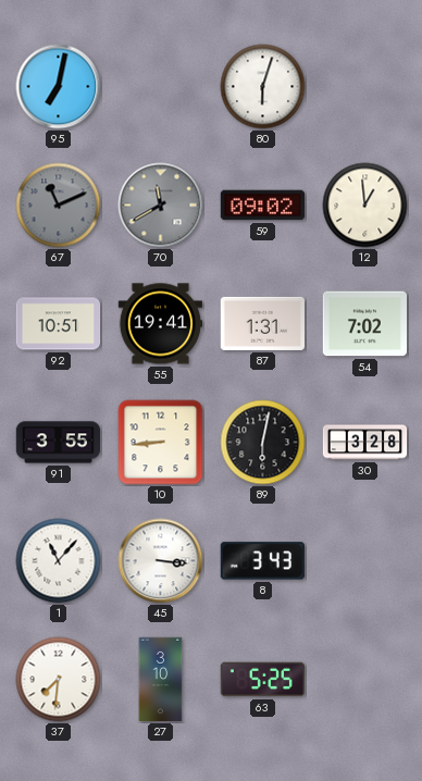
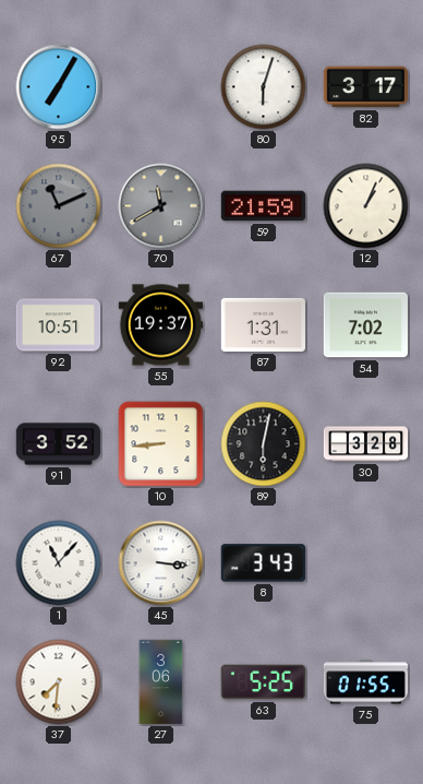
95: 7:02 -> 7:05 (59, 87)
82: none -> 3:17 (366, 87)
59: 09:02 -> 21:59 (264, 206)
12: 12:59 -> 1:04 (366, 206)
55: 19:41 -> 19:37 (161, 325)
91: 3:55 -> 3:52 (59, 444)
27: 3:10 -> 3:06 (161, 682)
75: none -> 01:55 (366, 682)
